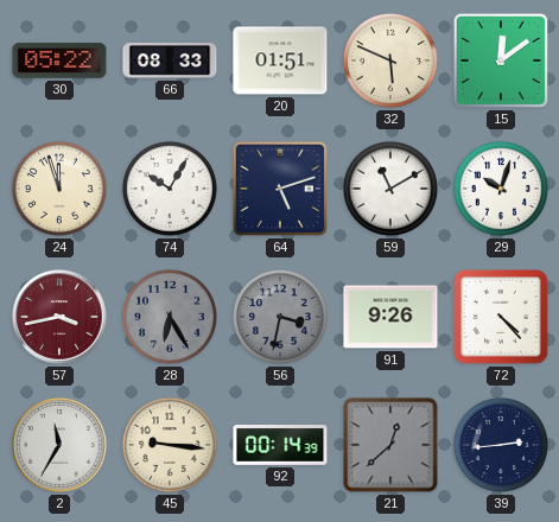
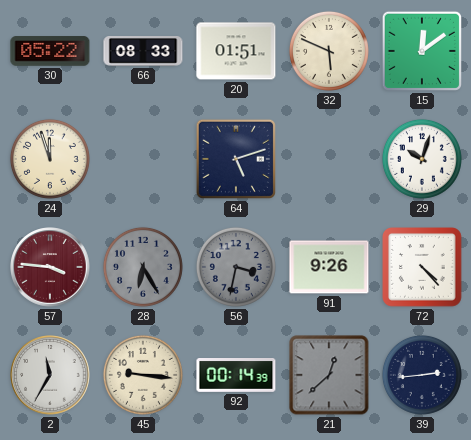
74: 10:05 -> none (170, 189)
59: 11:10 -> none (390, 189)
57: 3:43 -> 3:46 (50, 267)
